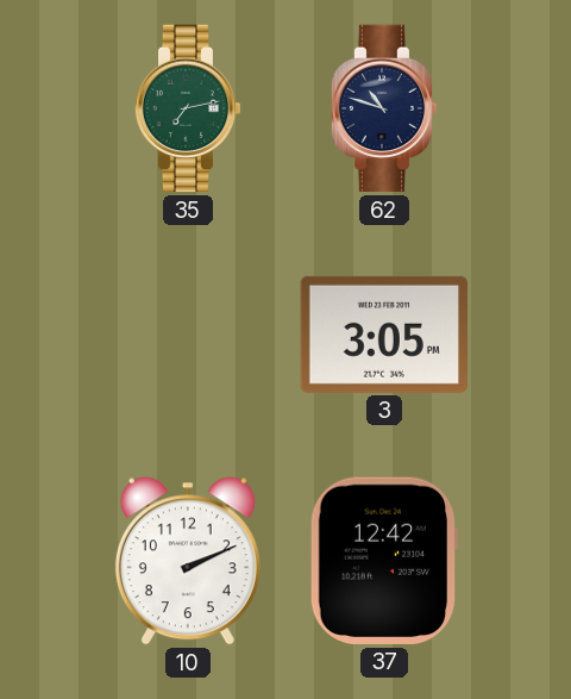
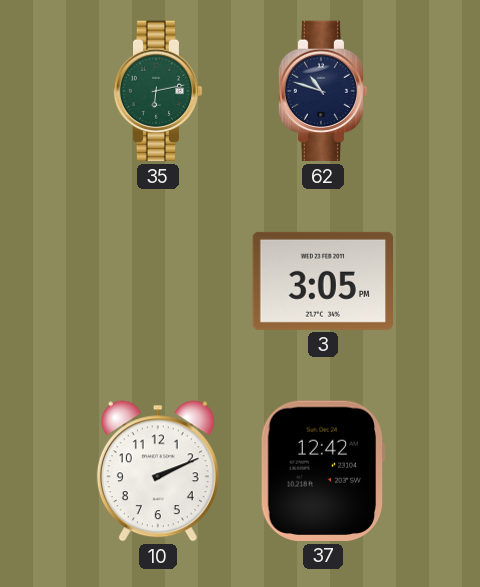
35: 7:13 -> 6:13 (158, 91)
